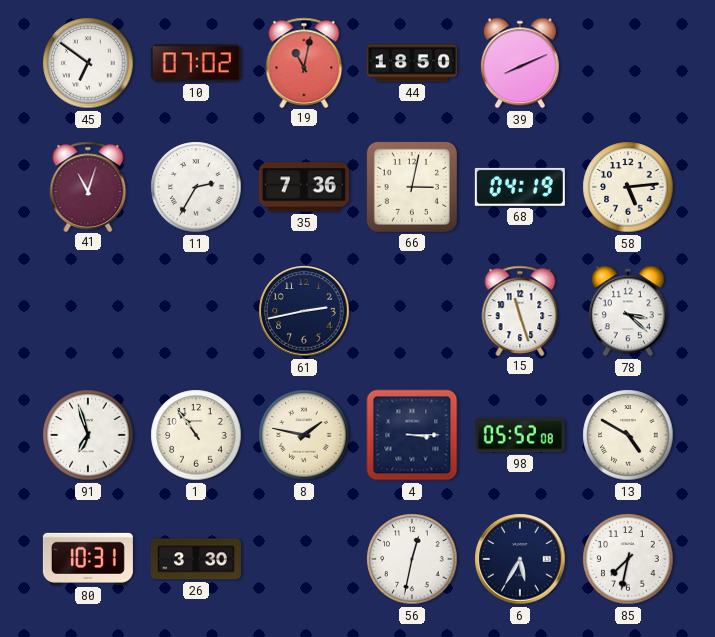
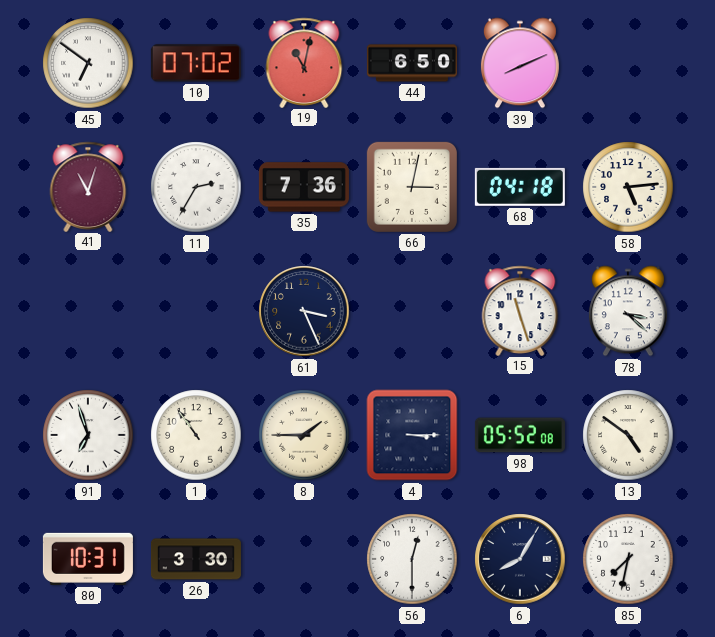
44: 18:50 -> 6:50 (412, 63)
68: 04:19 -> 04:18 (520, 187)
61: 2:43 -> 3:26 (304, 311)
8: 1:47 -> 1:45 (304, 435)
13: 4:50 -> 4:51 (628, 435)
56: 12:32 -> 12:30 (412, 559)
6: 5:35 -> 8:05 (520, 559)
